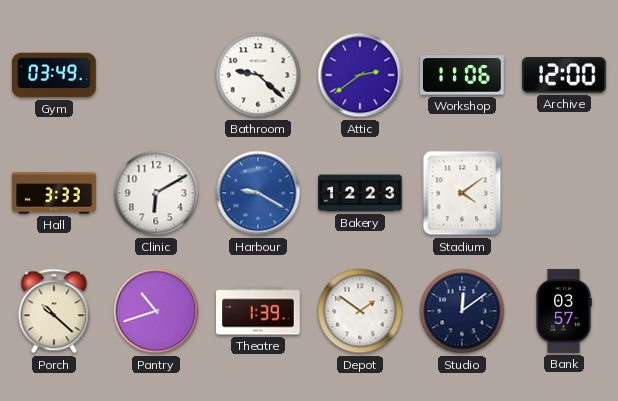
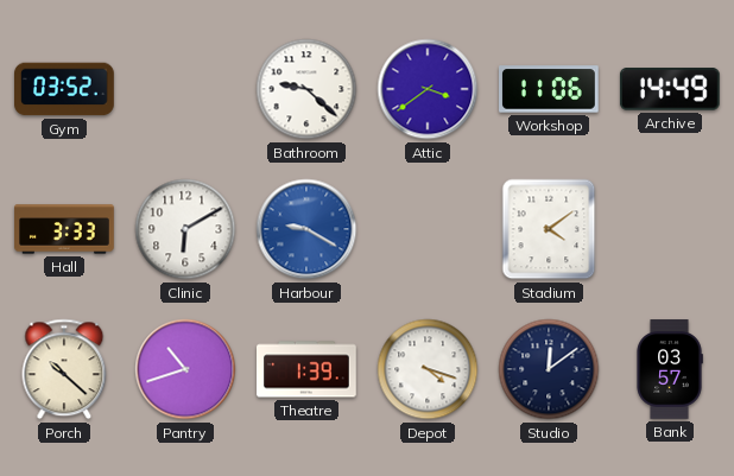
Gym: 03:49 -> 03:52 (65, 89)
Attic: 2:39 -> 3:39 (428, 89)
Archive: 12:00 -> 14:49 (670, 89)
Bakery: 12:23 -> none (360, 193)
Depot: 1:51 -> 4:18 (428, 369)
